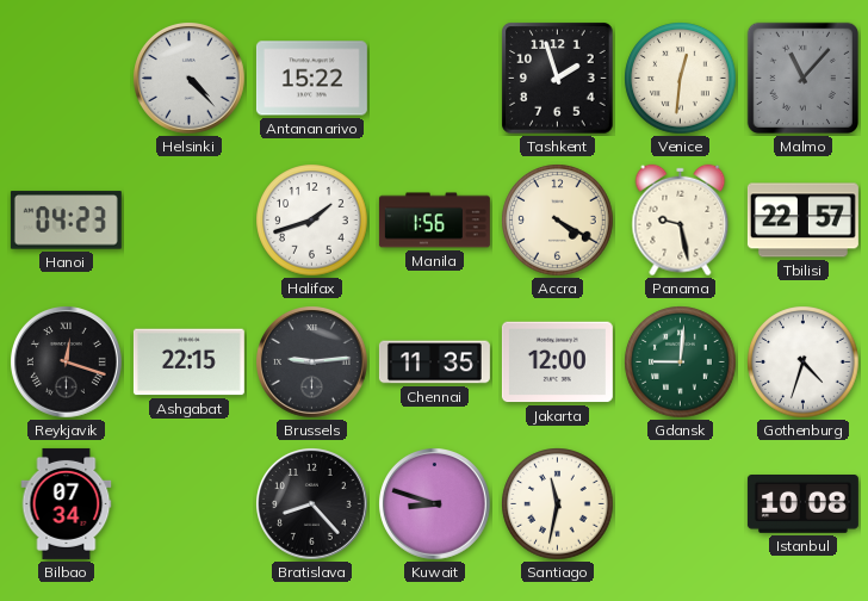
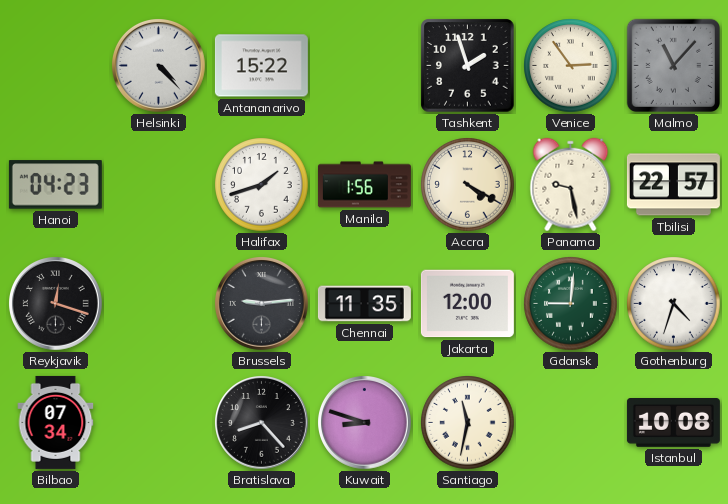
Venice: 12:31 -> 2:54 (571, 66)
Ashgabat: 22:15 -> none (188, 363)
